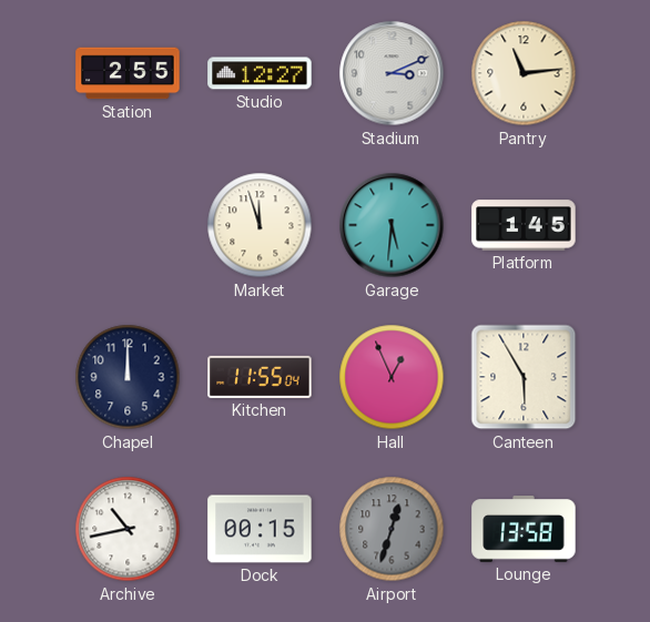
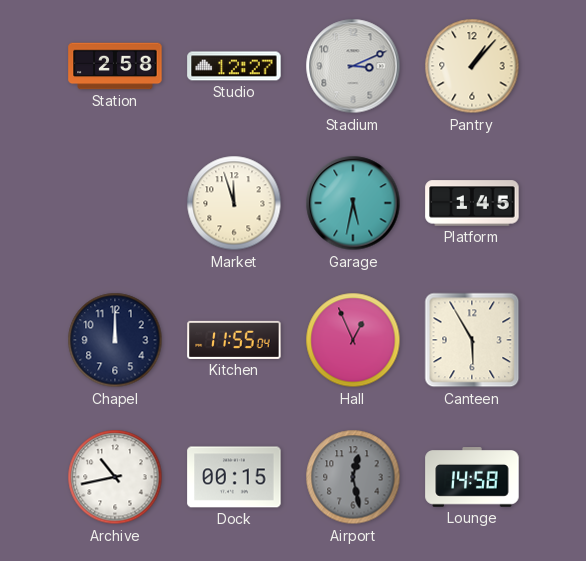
Station: 2:55 -> 2:58 (115, 66)
Pantry: 11:14 -> 1:07 (472, 66)
Garage: 5:31 -> 5:32 (353, 203)
Airport: 12:33 -> 12:28 (353, 477)
Lounge: 13:58 -> 14:58 (472, 477)
